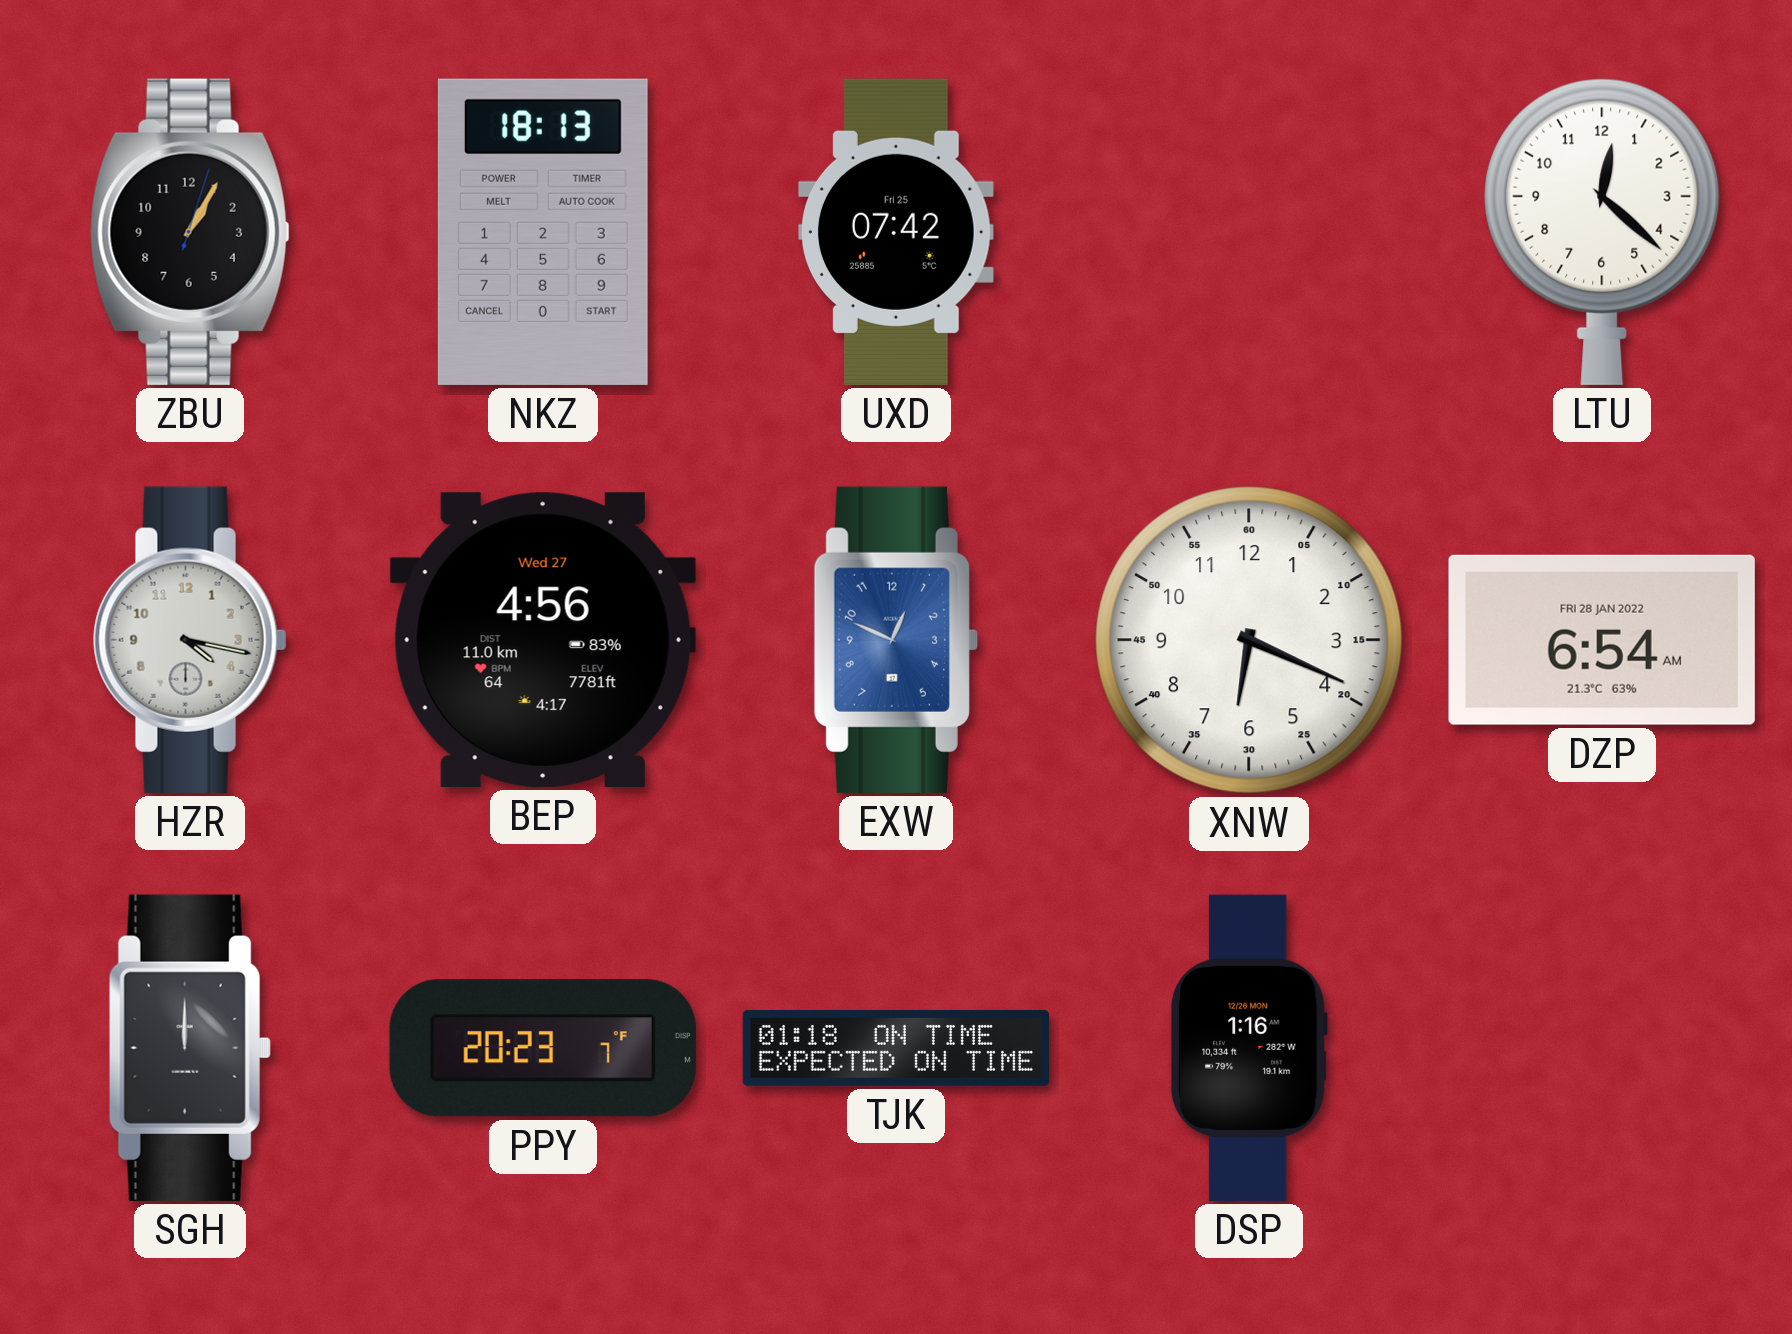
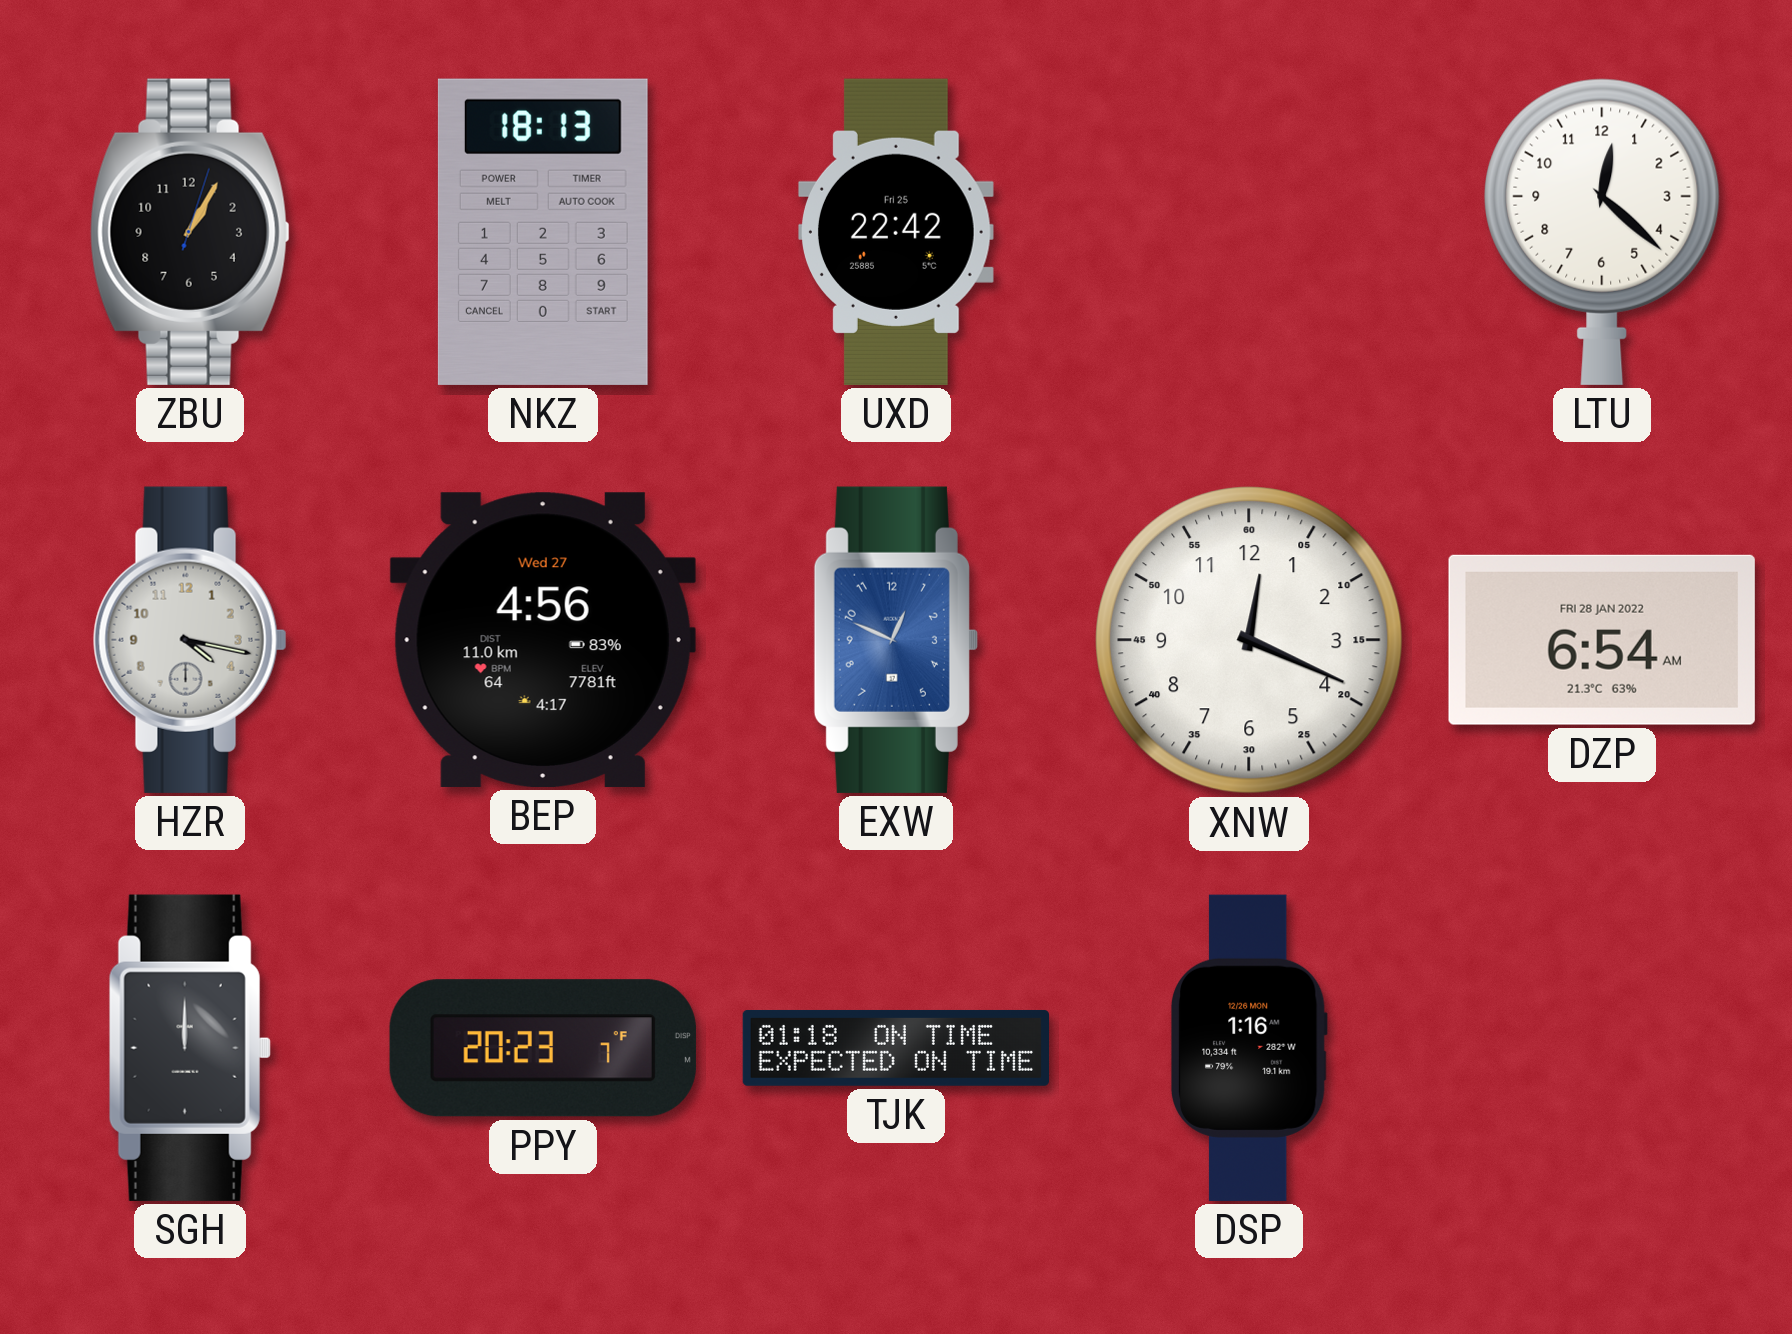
UXD: 07:42 -> 22:42 (897, 232)
XNW: 6:19 -> 12:19 (1250, 641)
